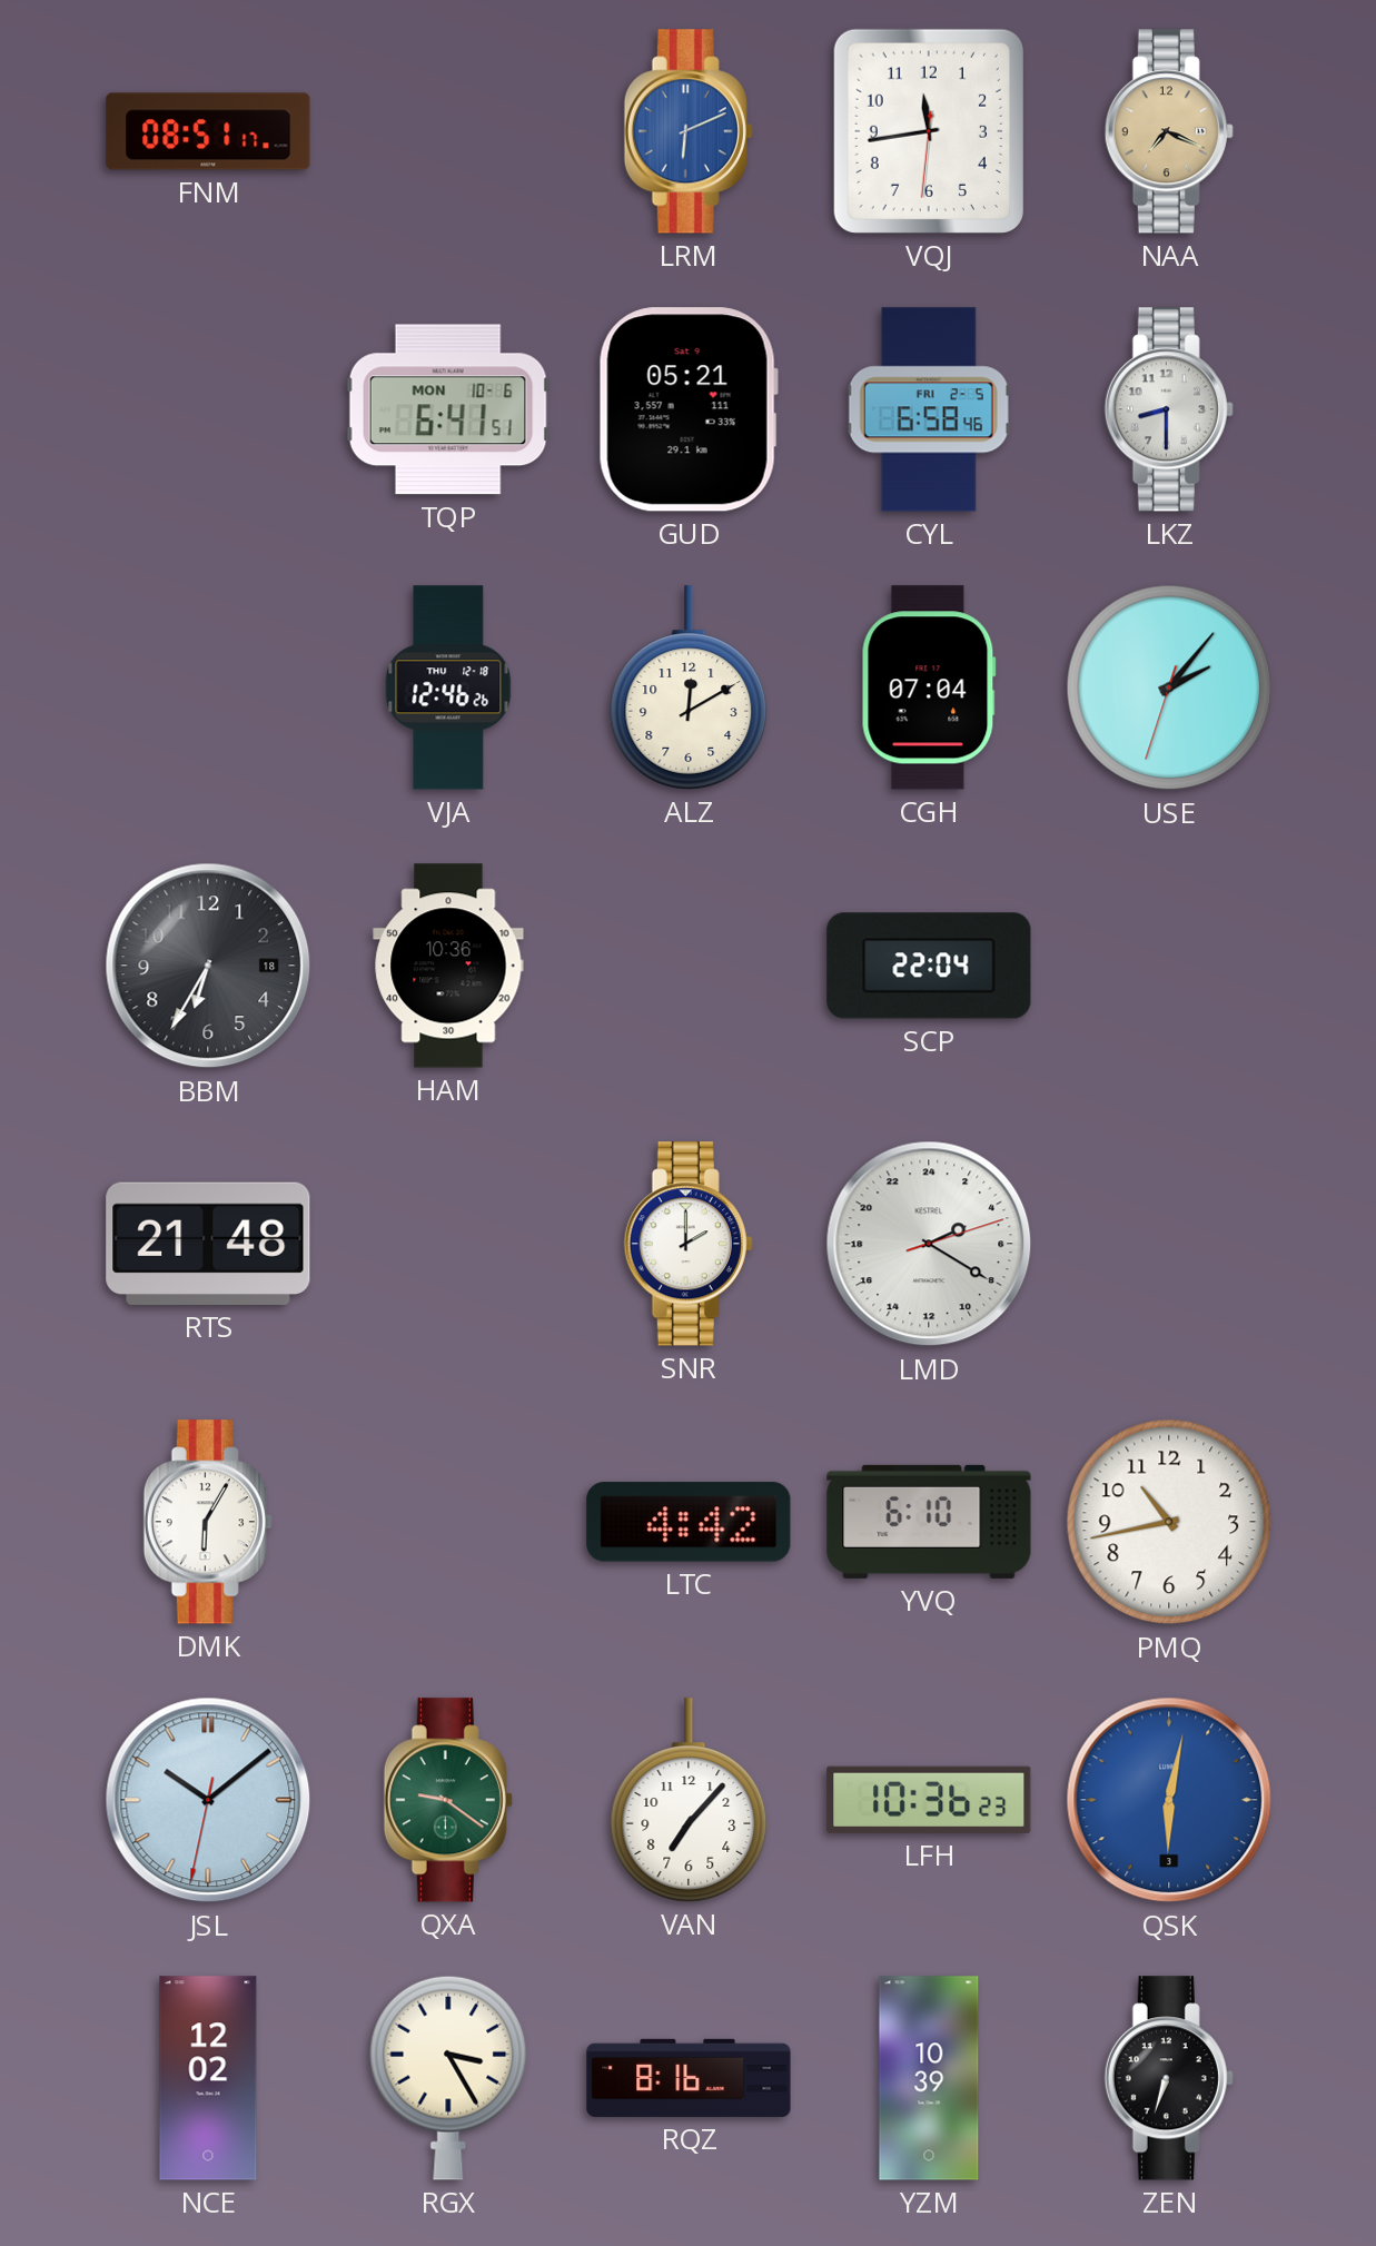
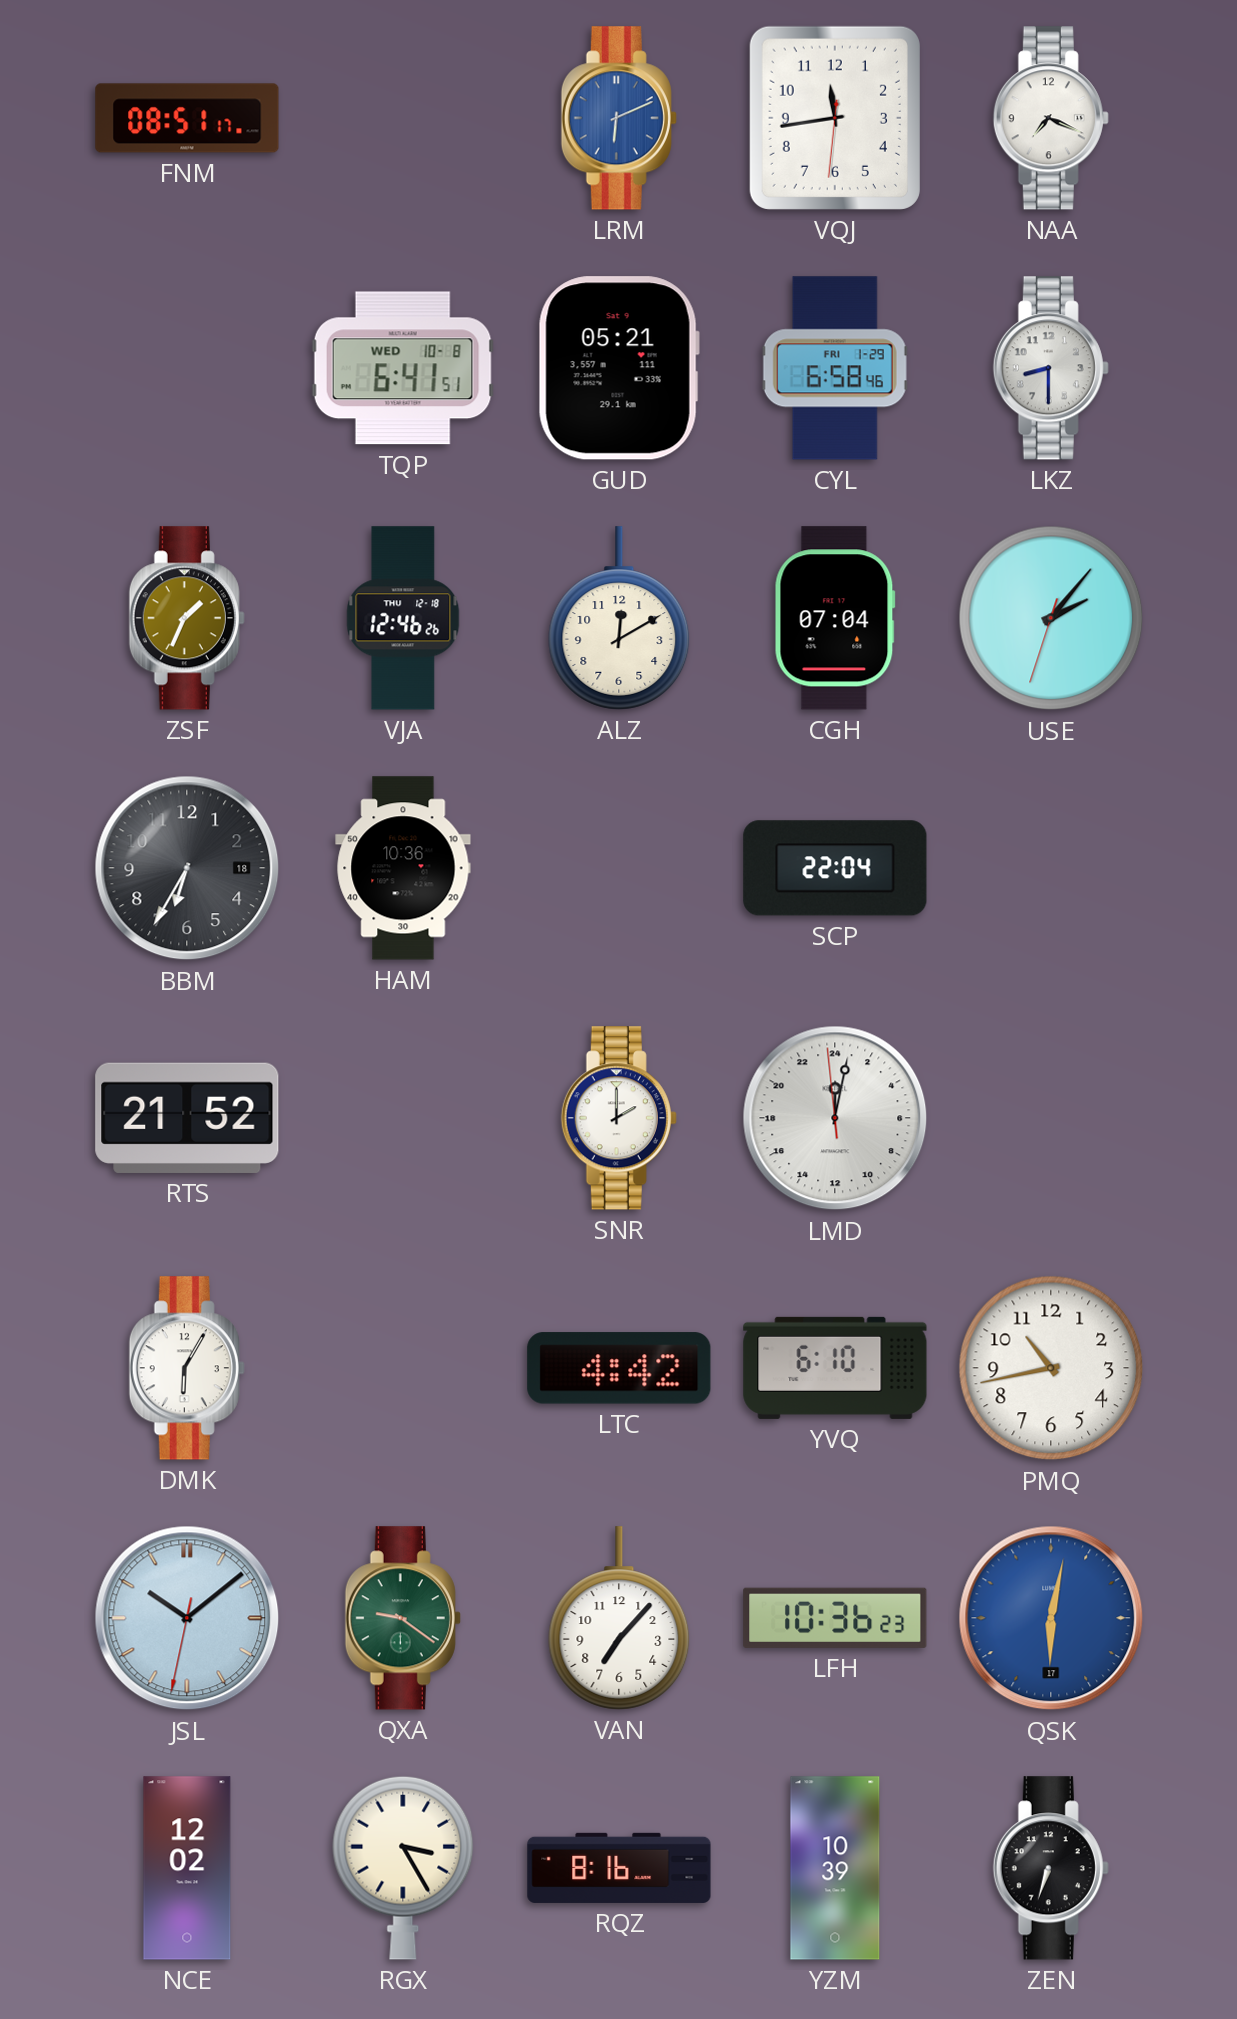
NAA dial: champagne -> white (1051, 118)
TQP date: MON 10-6 -> WED 10-8 (403, 368)
CYL date: FRI 2-5 -> FRI 1-29 (835, 368)
ZSF: none -> 1:34 (187, 618)
RTS: 21:48 -> 21:52 (187, 1118)
LMD: 4:20 -> 0:01 (835, 1118)
QSK date: 3 -> 17 (1051, 1618)
